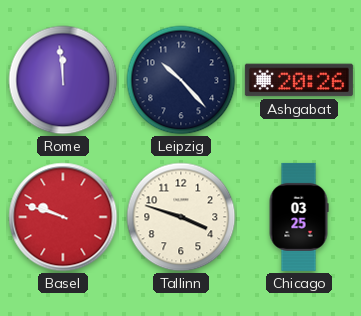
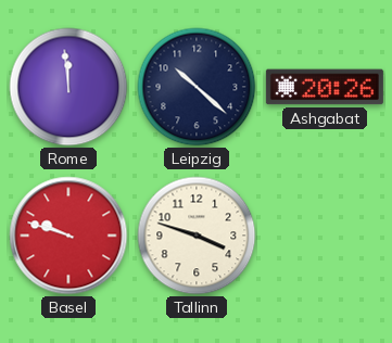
Leipzig: 10:23 -> 10:22 (197, 87)
Chicago: 03:25 -> none (299, 217)
